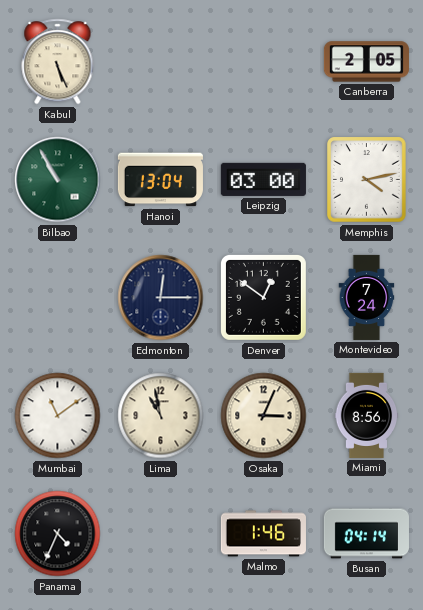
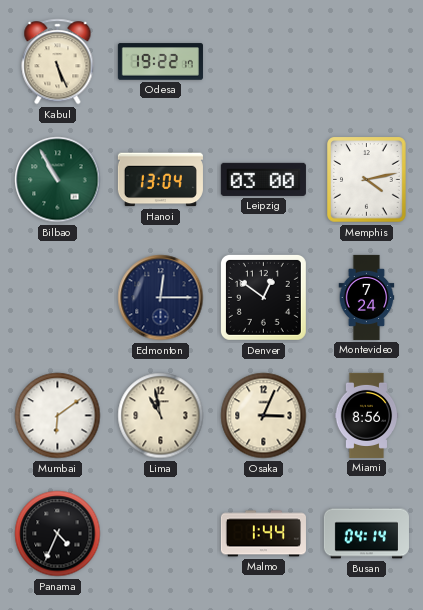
Odesa: none -> 19:22 (160, 62)
Canberra: 2:05 -> none (366, 62)
Mumbai: 11:09 -> 6:09 (58, 416)
Malmo: 1:46 -> 1:44 (263, 534)
